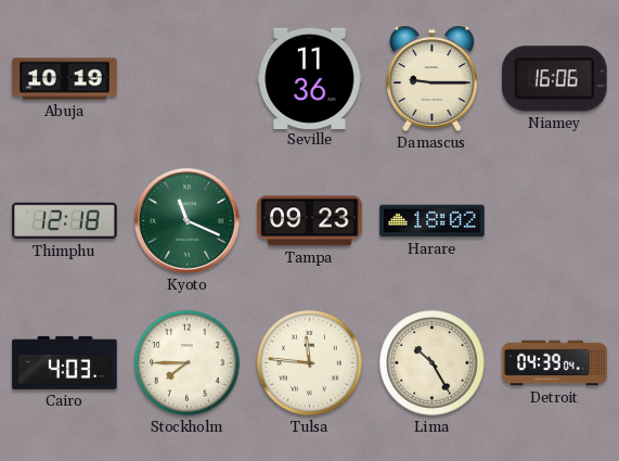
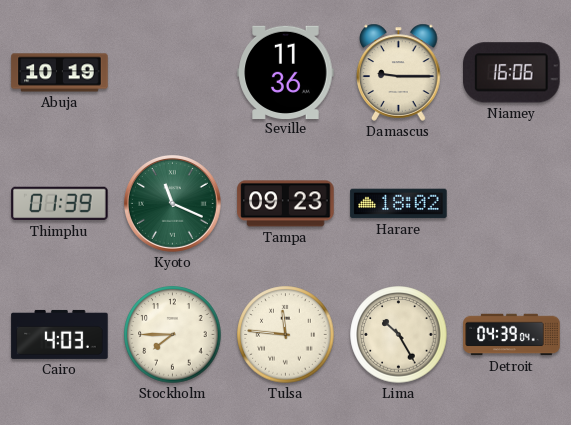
Thimphu: 12:18 -> 01:39 (60, 204)
